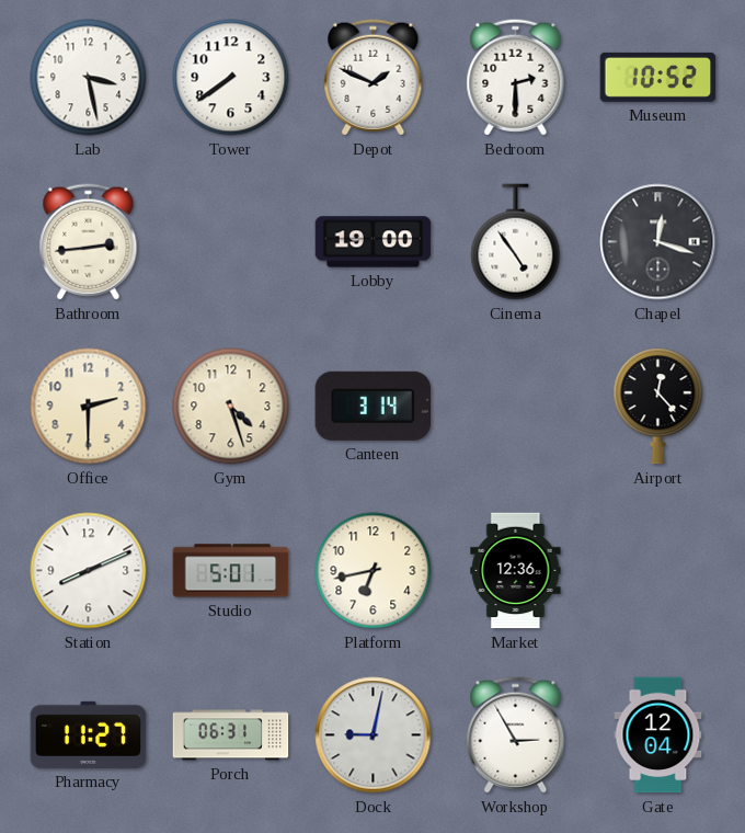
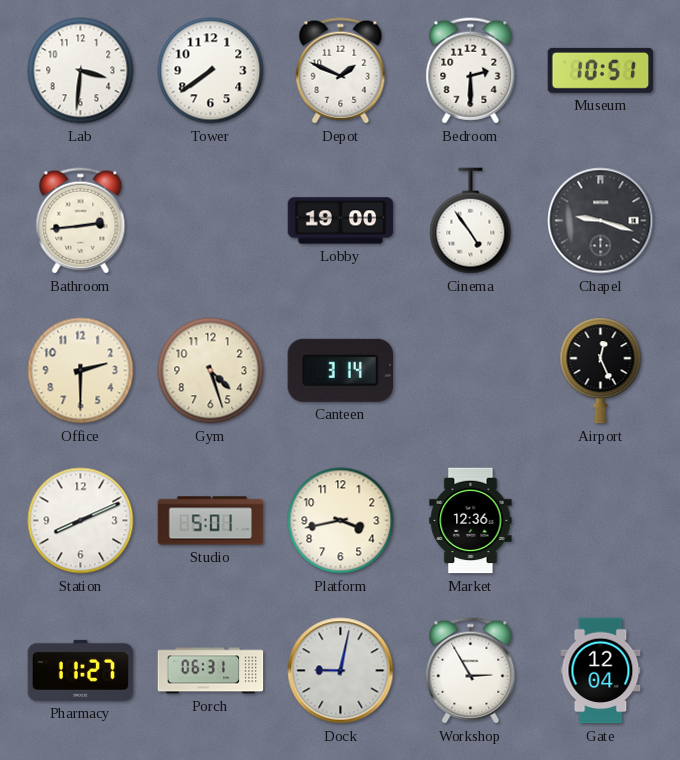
Lab: 3:28 -> 3:31 (81, 71)
Museum: 10:52 -> 10:51 (601, 70)
Chapel: 12:18 -> 9:18 (601, 221)
Airport: 12:23 -> 12:26 (601, 371)
Platform: 6:43 -> 3:43 (341, 521)
